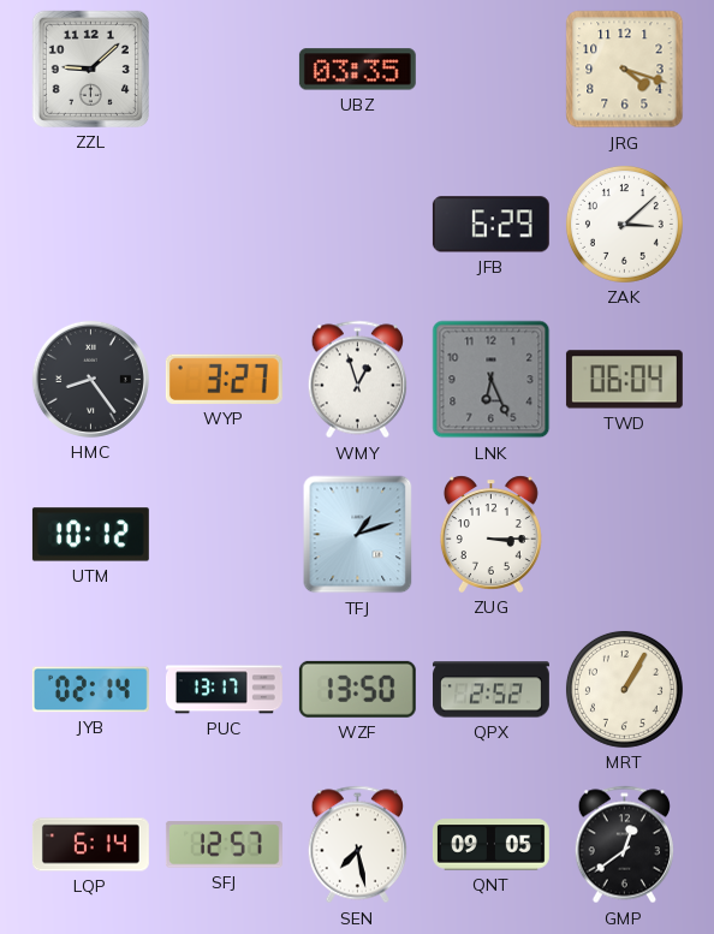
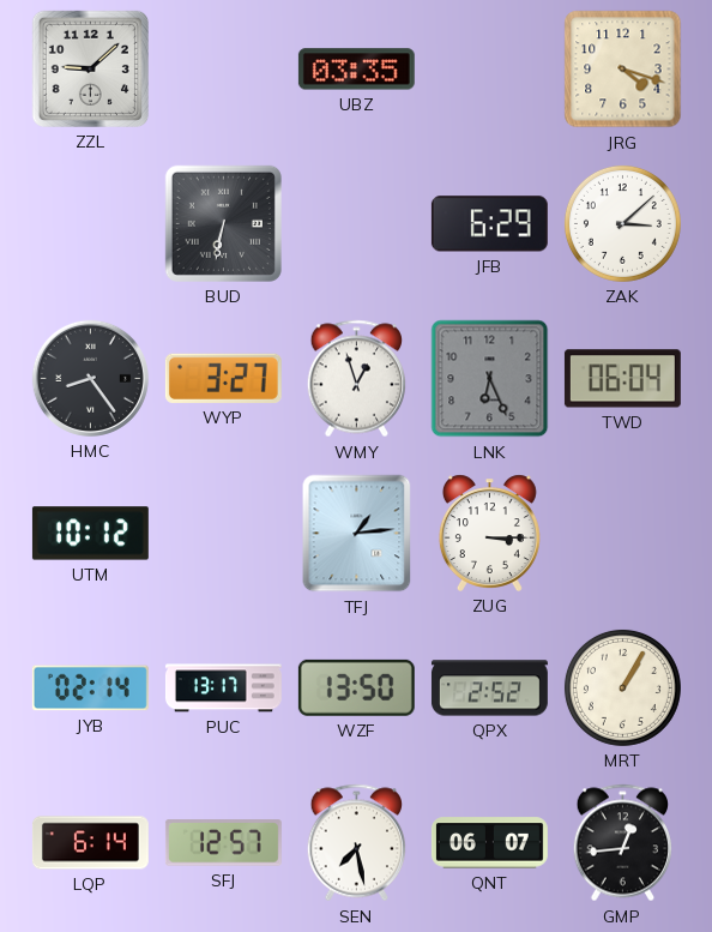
BUD: none -> 6:32 (223, 223)
TFJ: 1:12 -> 1:14 (357, 534)
QNT: 09:05 -> 06:07 (489, 843)
GMP: 12:39 -> 12:44 (622, 843)
